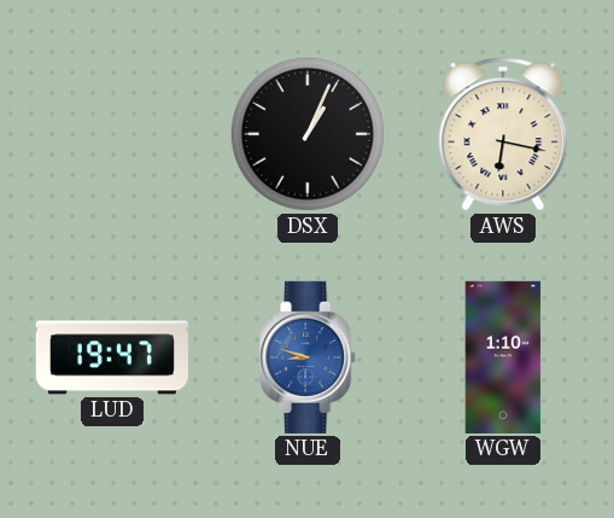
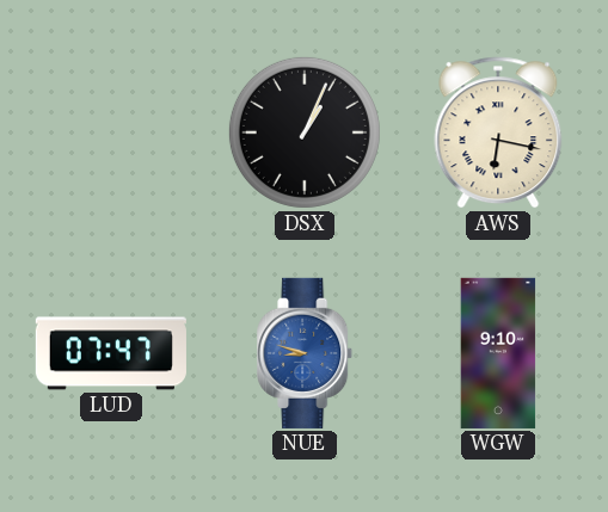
LUD: 19:47 -> 07:47 (111, 353)
WGW: 1:10 -> 9:10 (498, 353)
